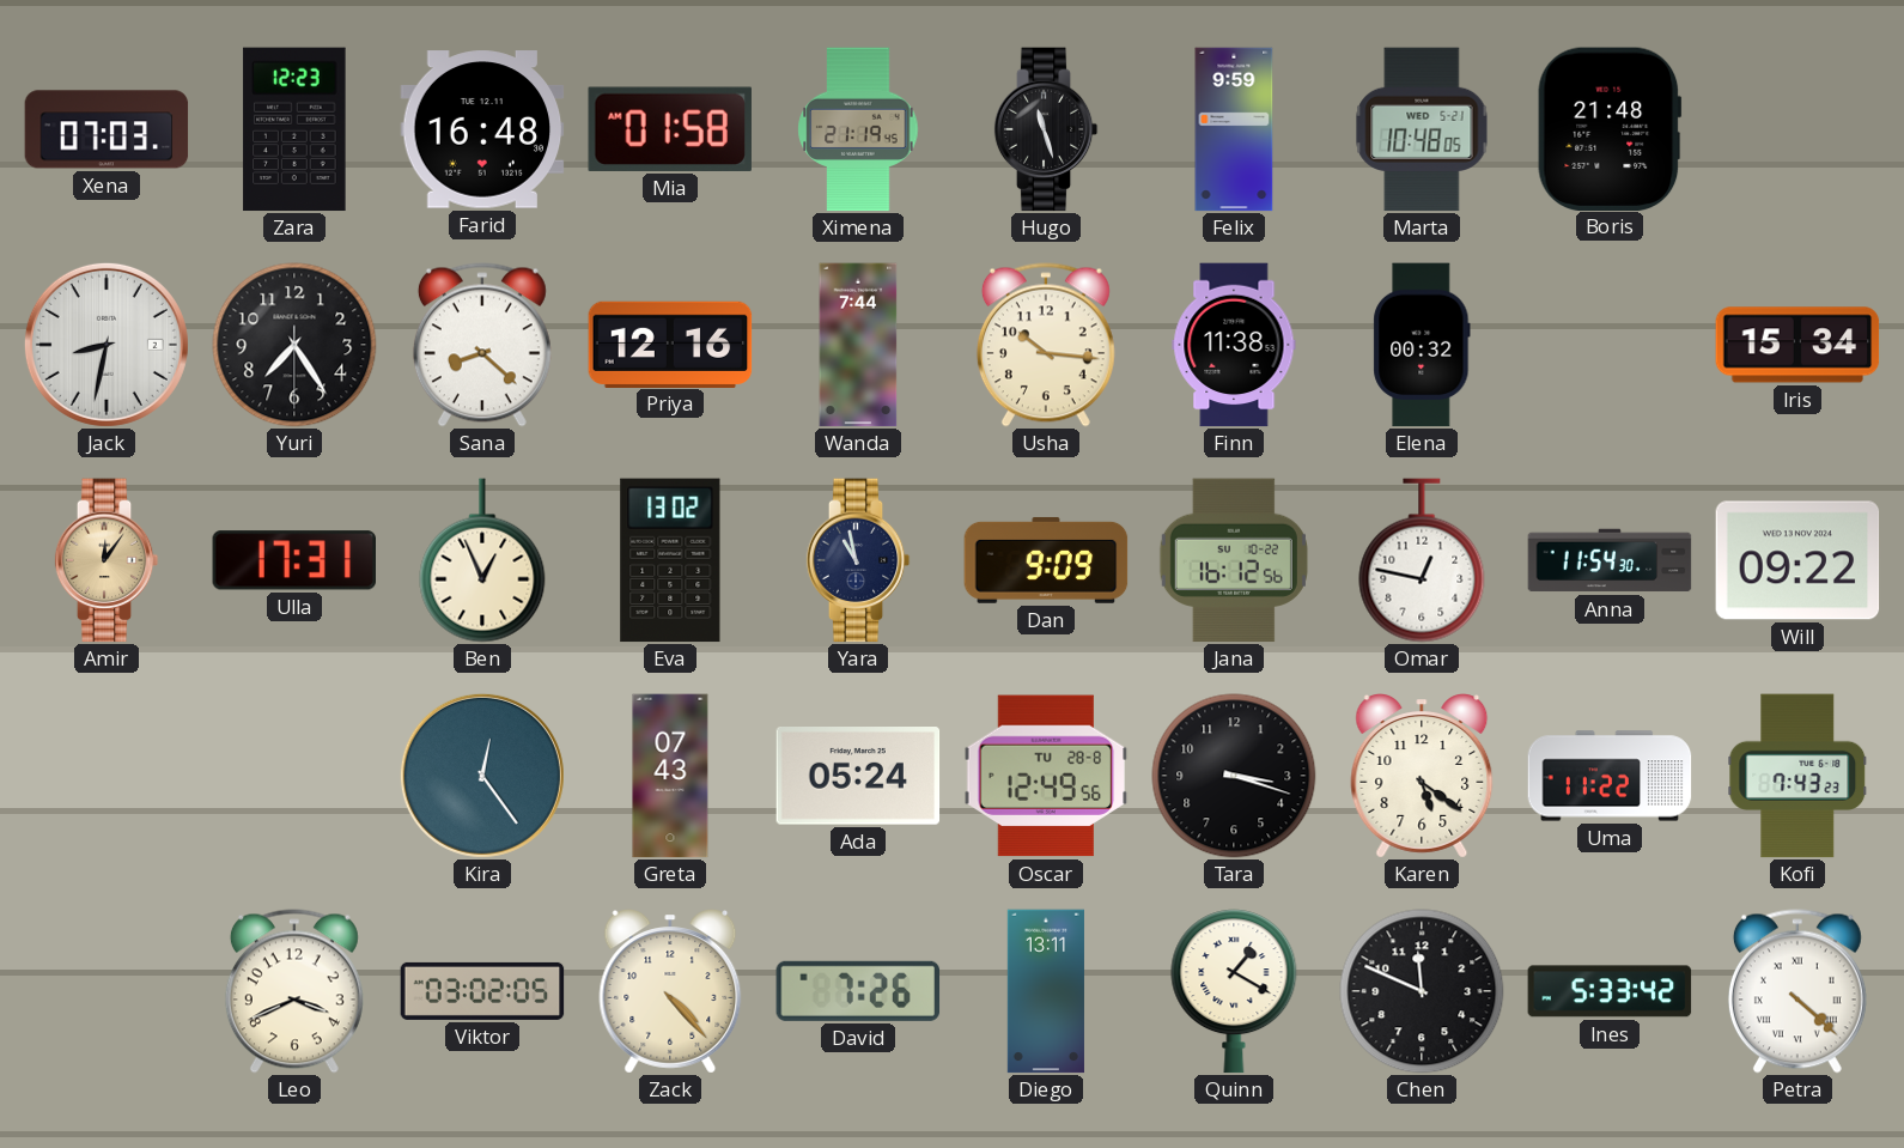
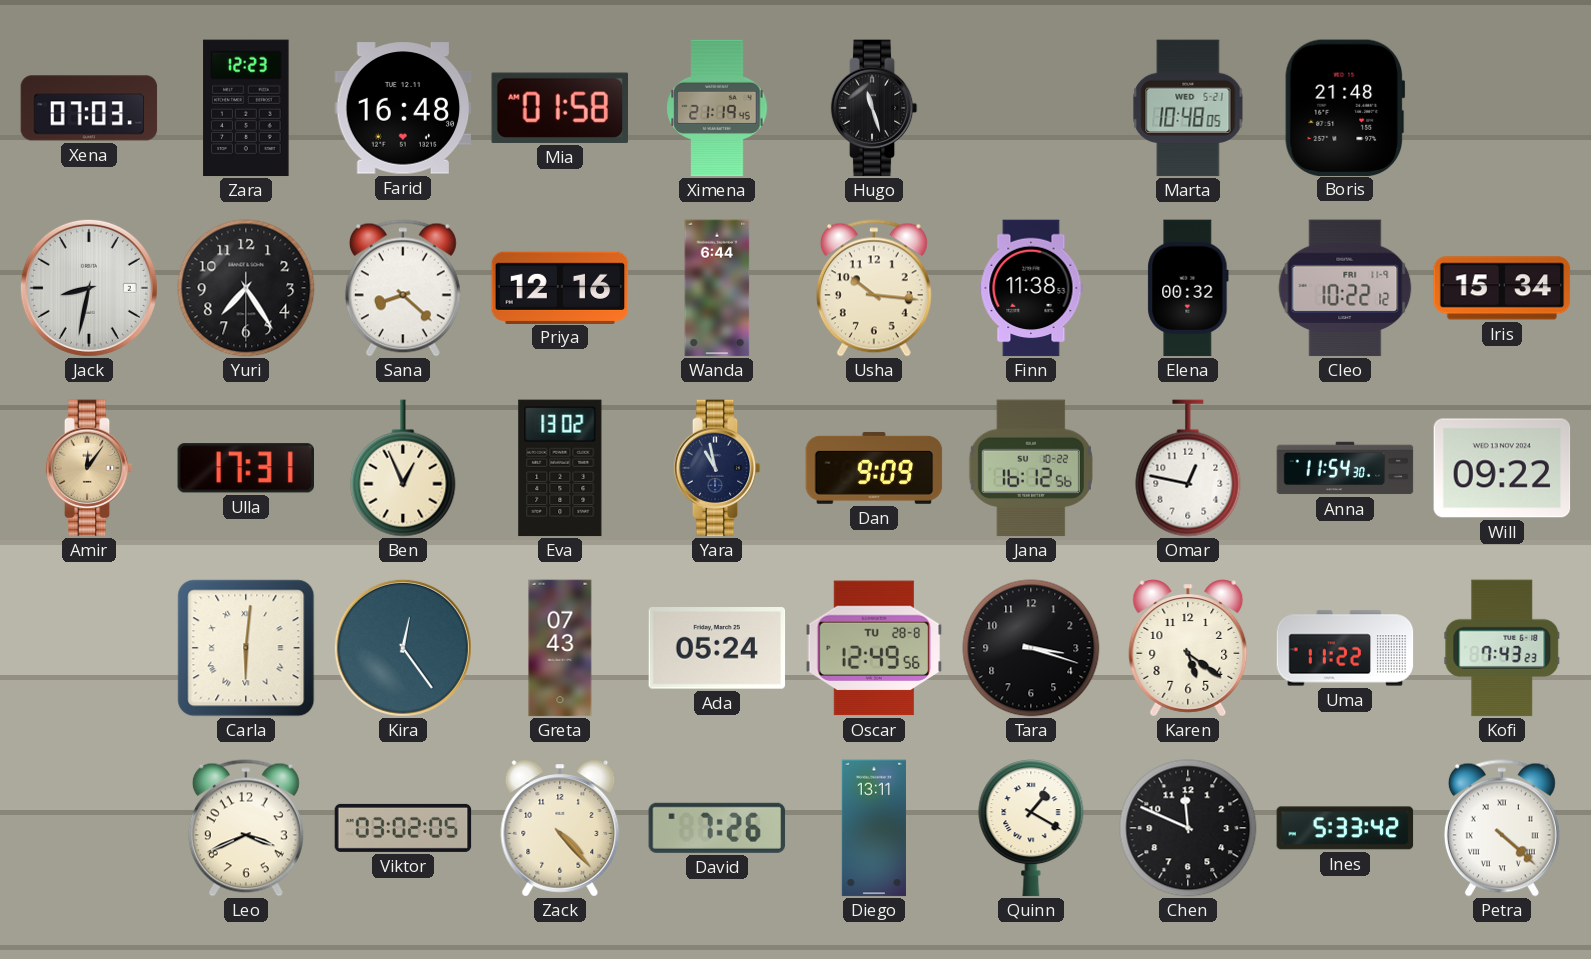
Felix: 9:59 -> none (1234, 129)
Wanda: 7:44 -> 6:44 (717, 288)
Cleo: none -> 10:22 (1345, 288)
Carla: none -> 6:01 (246, 648)
